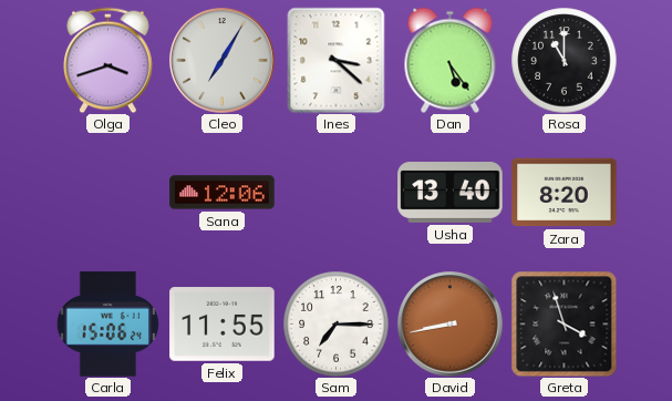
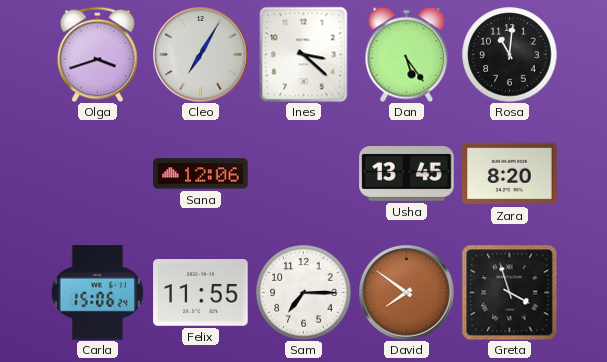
Rosa: 11:00 -> 11:01 (509, 54)
Usha: 13:40 -> 13:45 (407, 174)
David: 8:43 -> 7:51 (407, 293)
